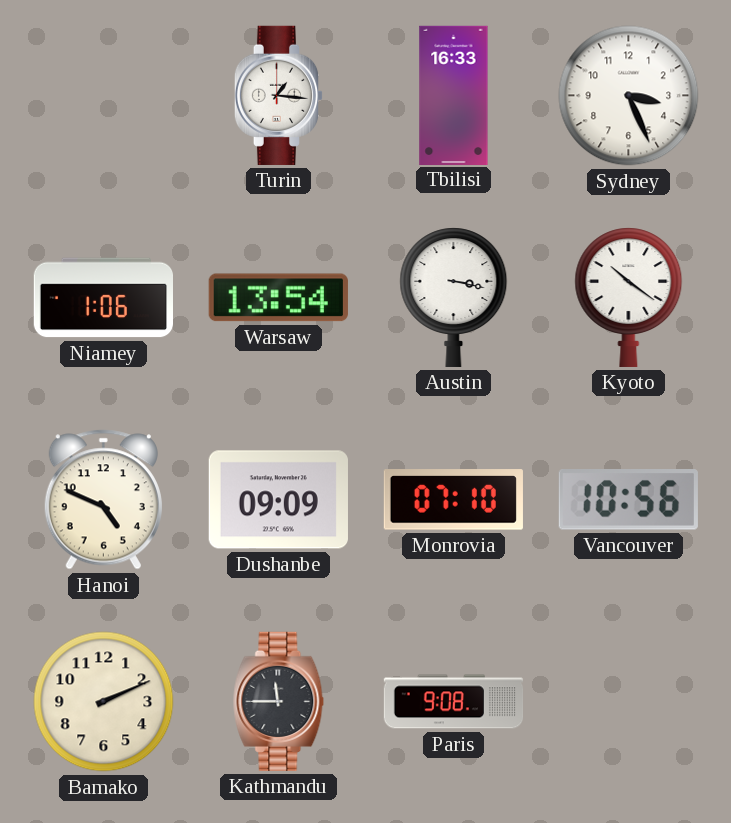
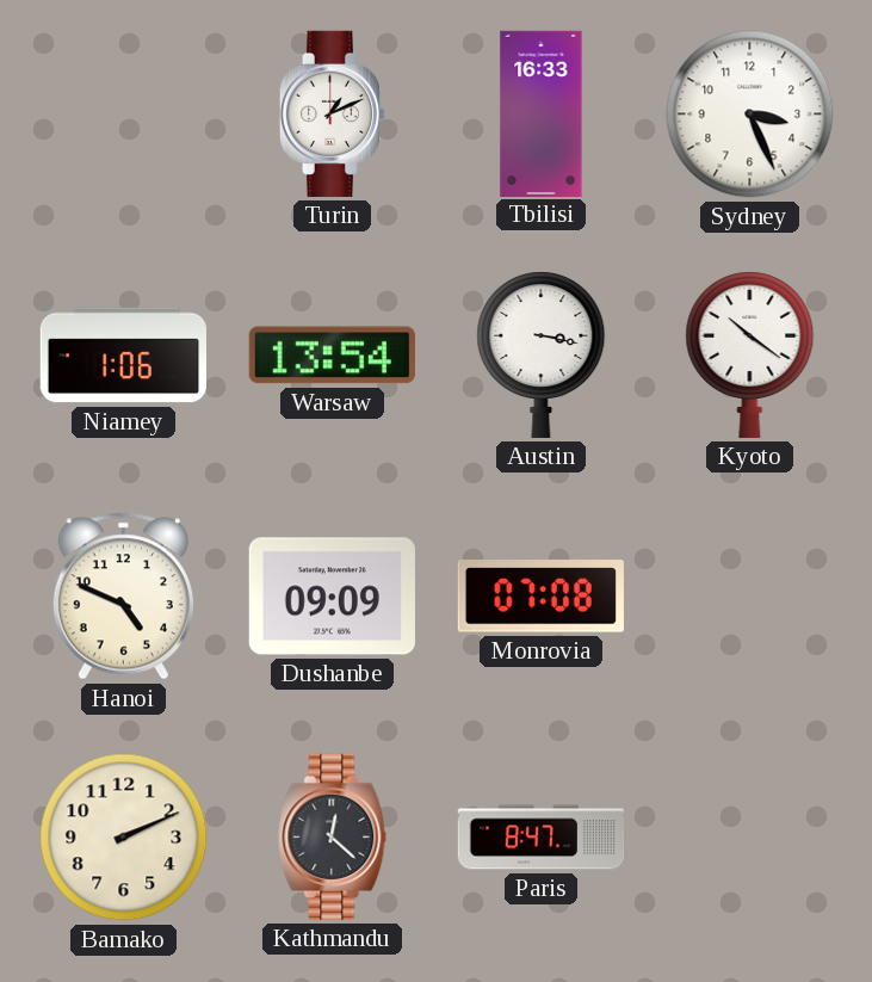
Turin: 1:16 -> 1:11 (333, 113)
Monrovia: 07:10 -> 07:08 (540, 597)
Vancouver: 10:56 -> none (628, 500)
Kathmandu: 11:45 -> 12:22 (333, 836)
Paris: 9:08 -> 8:47 (542, 838)
